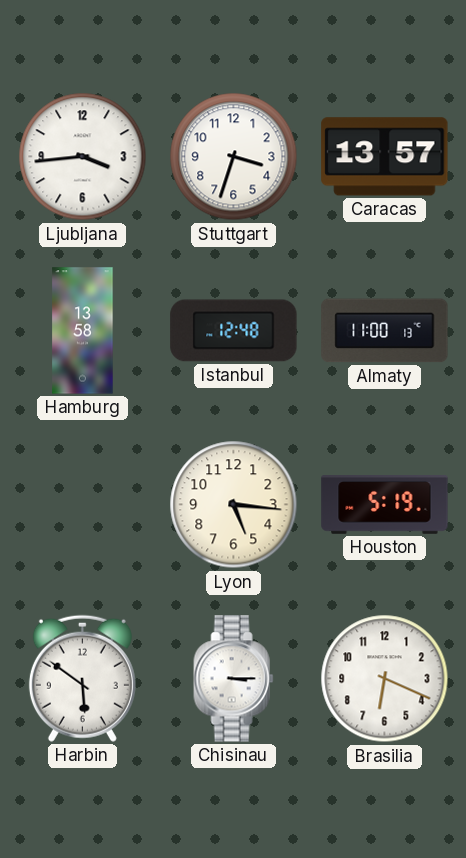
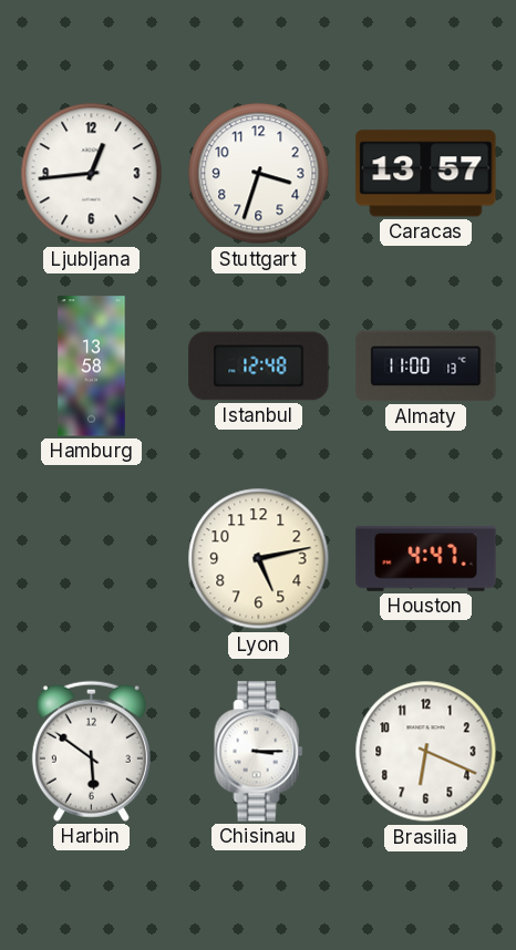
Ljubljana: 3:44 -> 12:44 (92, 174)
Lyon: 5:16 -> 5:13 (259, 559)
Houston: 5:19 -> 4:47 (426, 559)
